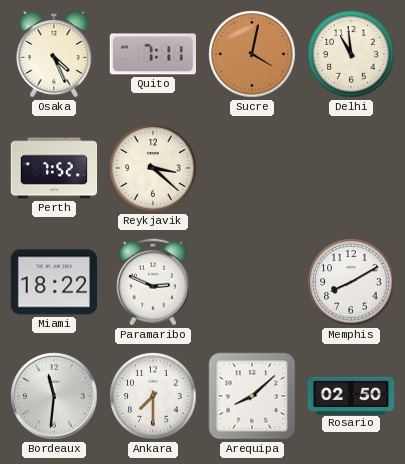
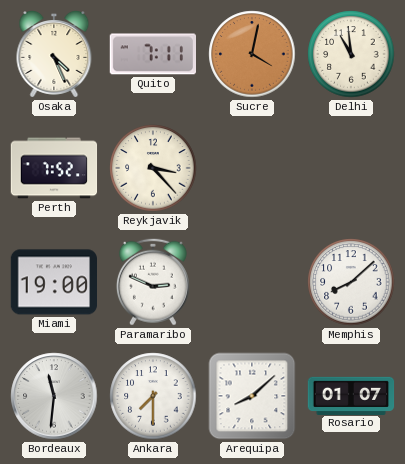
Reykjavik: 3:22 -> 3:23 (153, 168)
Miami: 18:22 -> 19:00 (54, 282)
Memphis: 8:10 -> 8:08 (351, 282)
Rosario: 02:50 -> 01:07 (351, 395)
